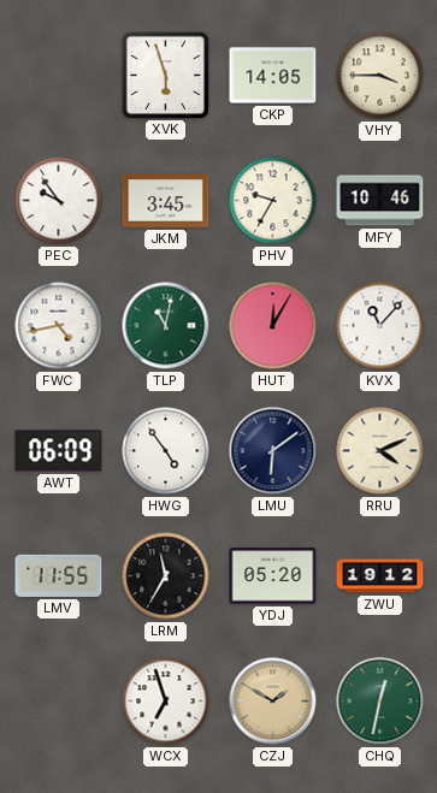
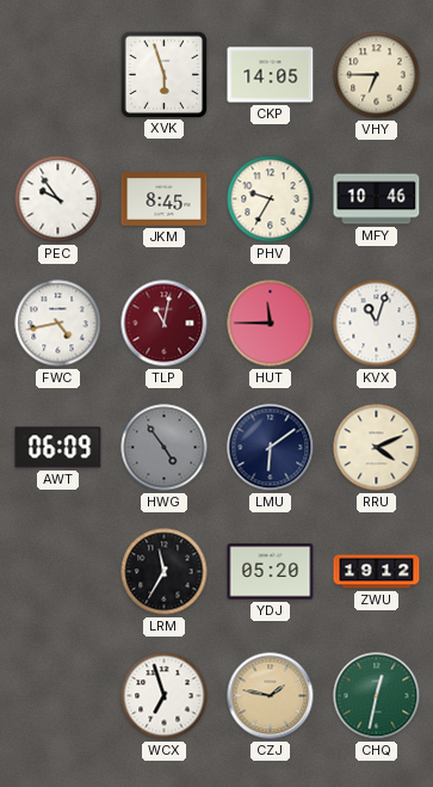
VHY: 3:45 -> 6:45 (377, 75)
JKM: 3:45 -> 8:45 (165, 199)
TLP dial: green -> burgundy (165, 324)
HUT: 12:05 -> 11:45 (271, 324)
KVX: 11:07 -> 11:03 (377, 324)
HWG dial: white -> grey (165, 448)
LMV: 11:55 -> none (59, 575)
CZJ: 1:50 -> 1:47 (271, 696)
